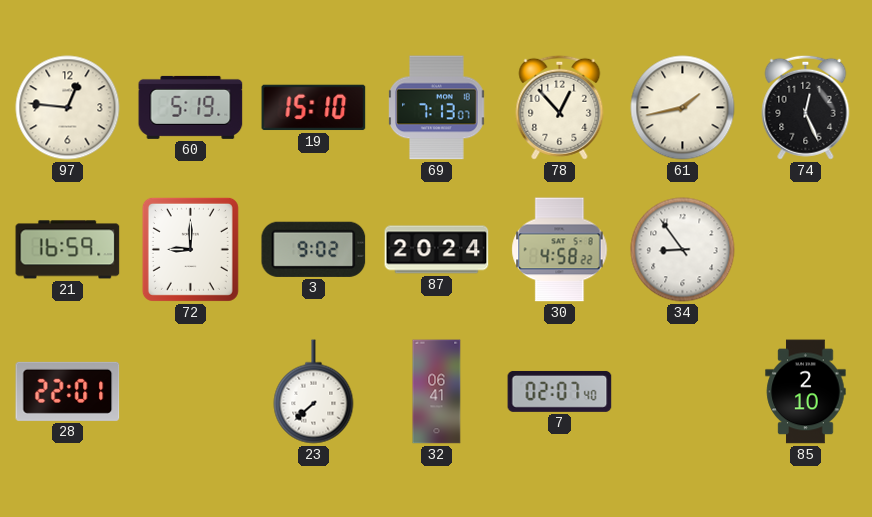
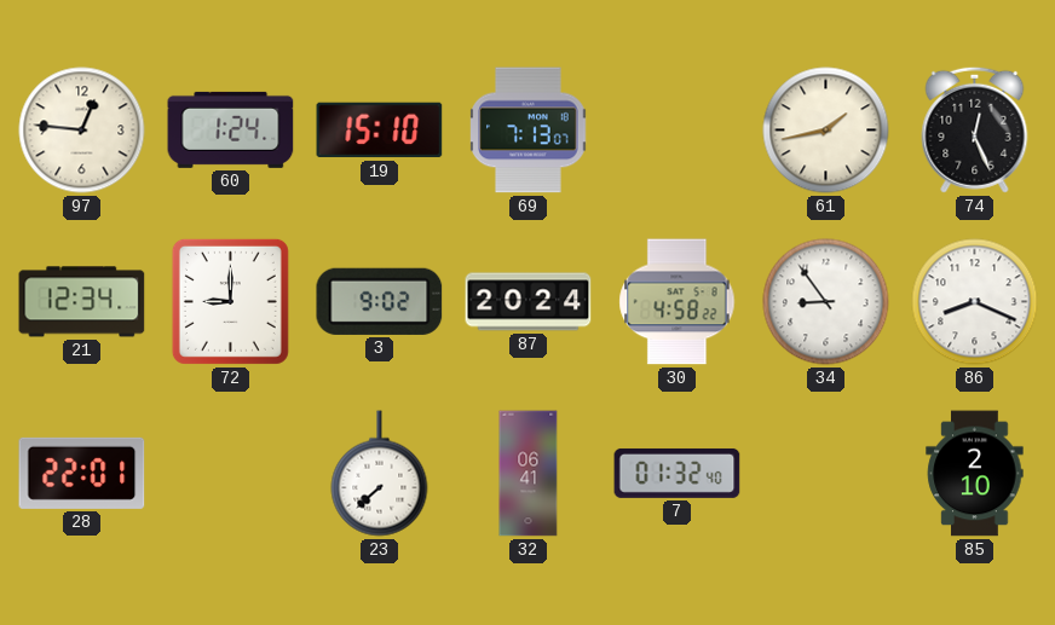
60: 5:19 -> 1:24 (231, 129)
78: 12:53 -> none (560, 107)
21: 16:59 -> 12:34 (82, 302)
86: none -> 8:19 (975, 302)
7: 02:07 -> 01:32 (678, 473)
